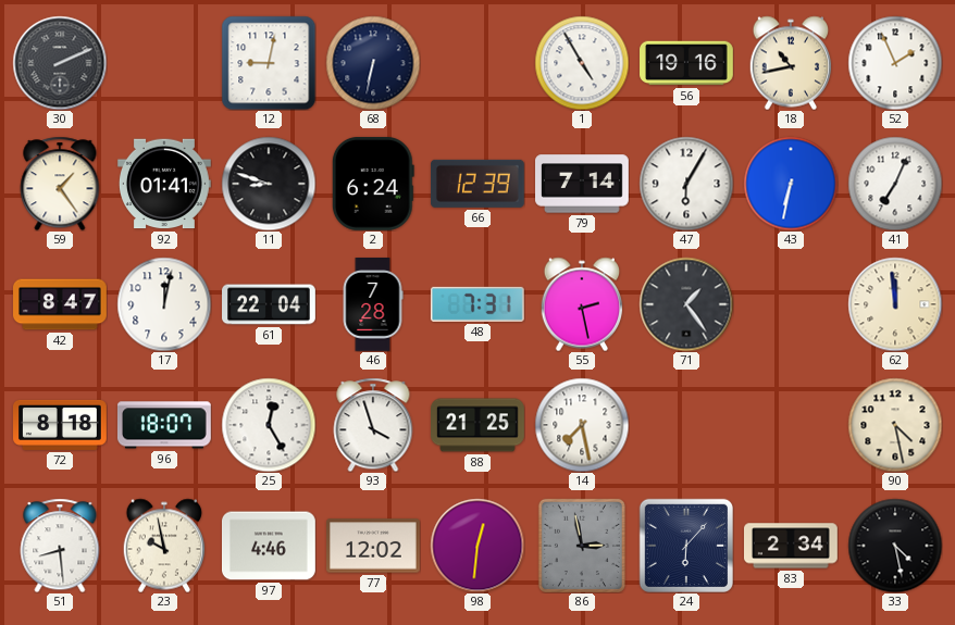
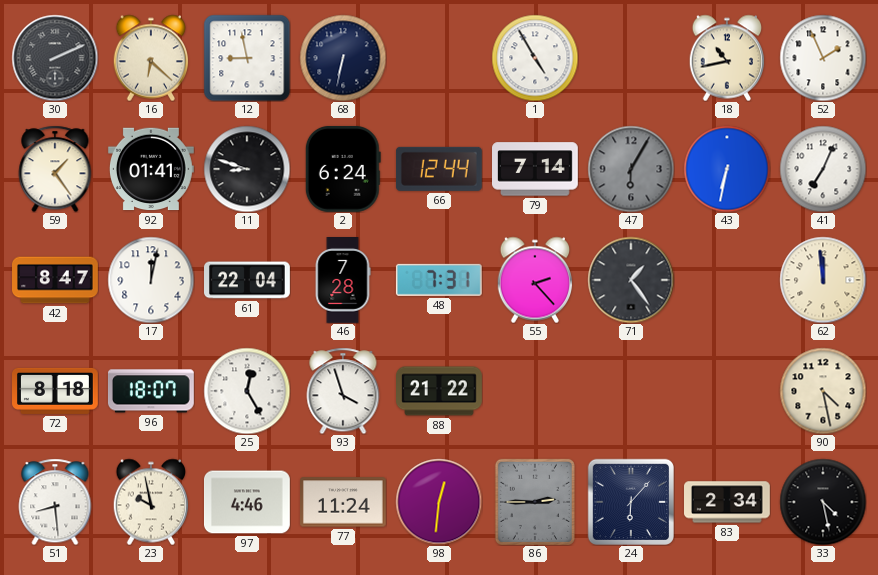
16: none -> 6:22 (151, 58)
12: 9:02 -> 8:58 (247, 58)
56: 19:16 -> none (687, 63)
66: 12:39 -> 12:44 (439, 169)
47 dial: white -> grey (631, 169)
55: 2:28 -> 2:23 (535, 280)
88: 21:25 -> 21:22 (440, 391)
14: 7:28 -> none (582, 425)
77: 12:02 -> 11:24 (344, 502)
86: 2:58 -> 2:45 (535, 502)
